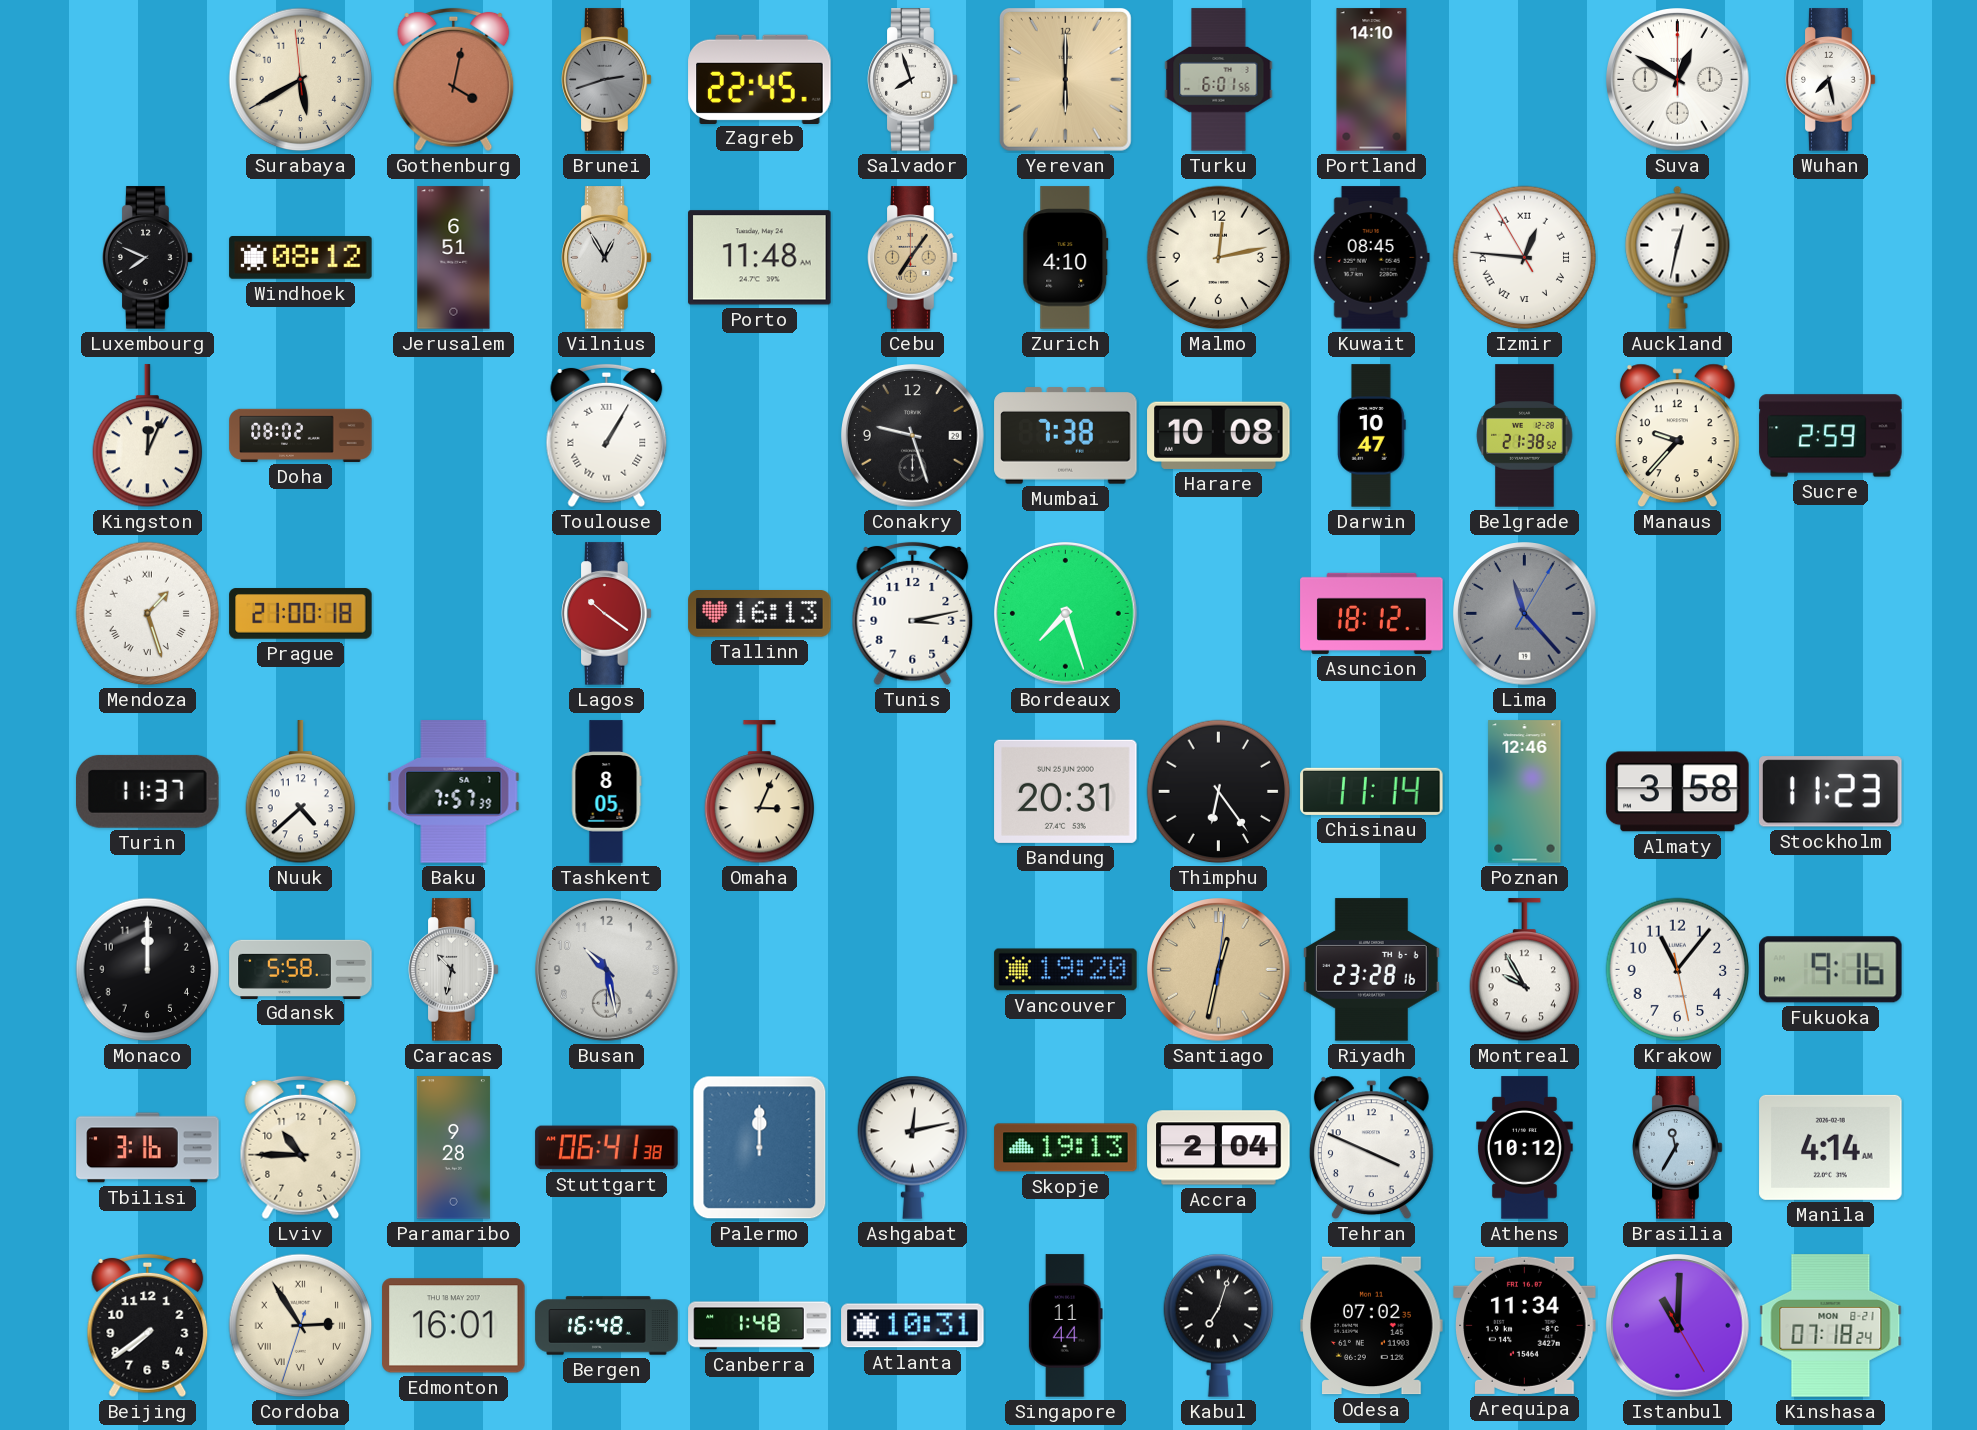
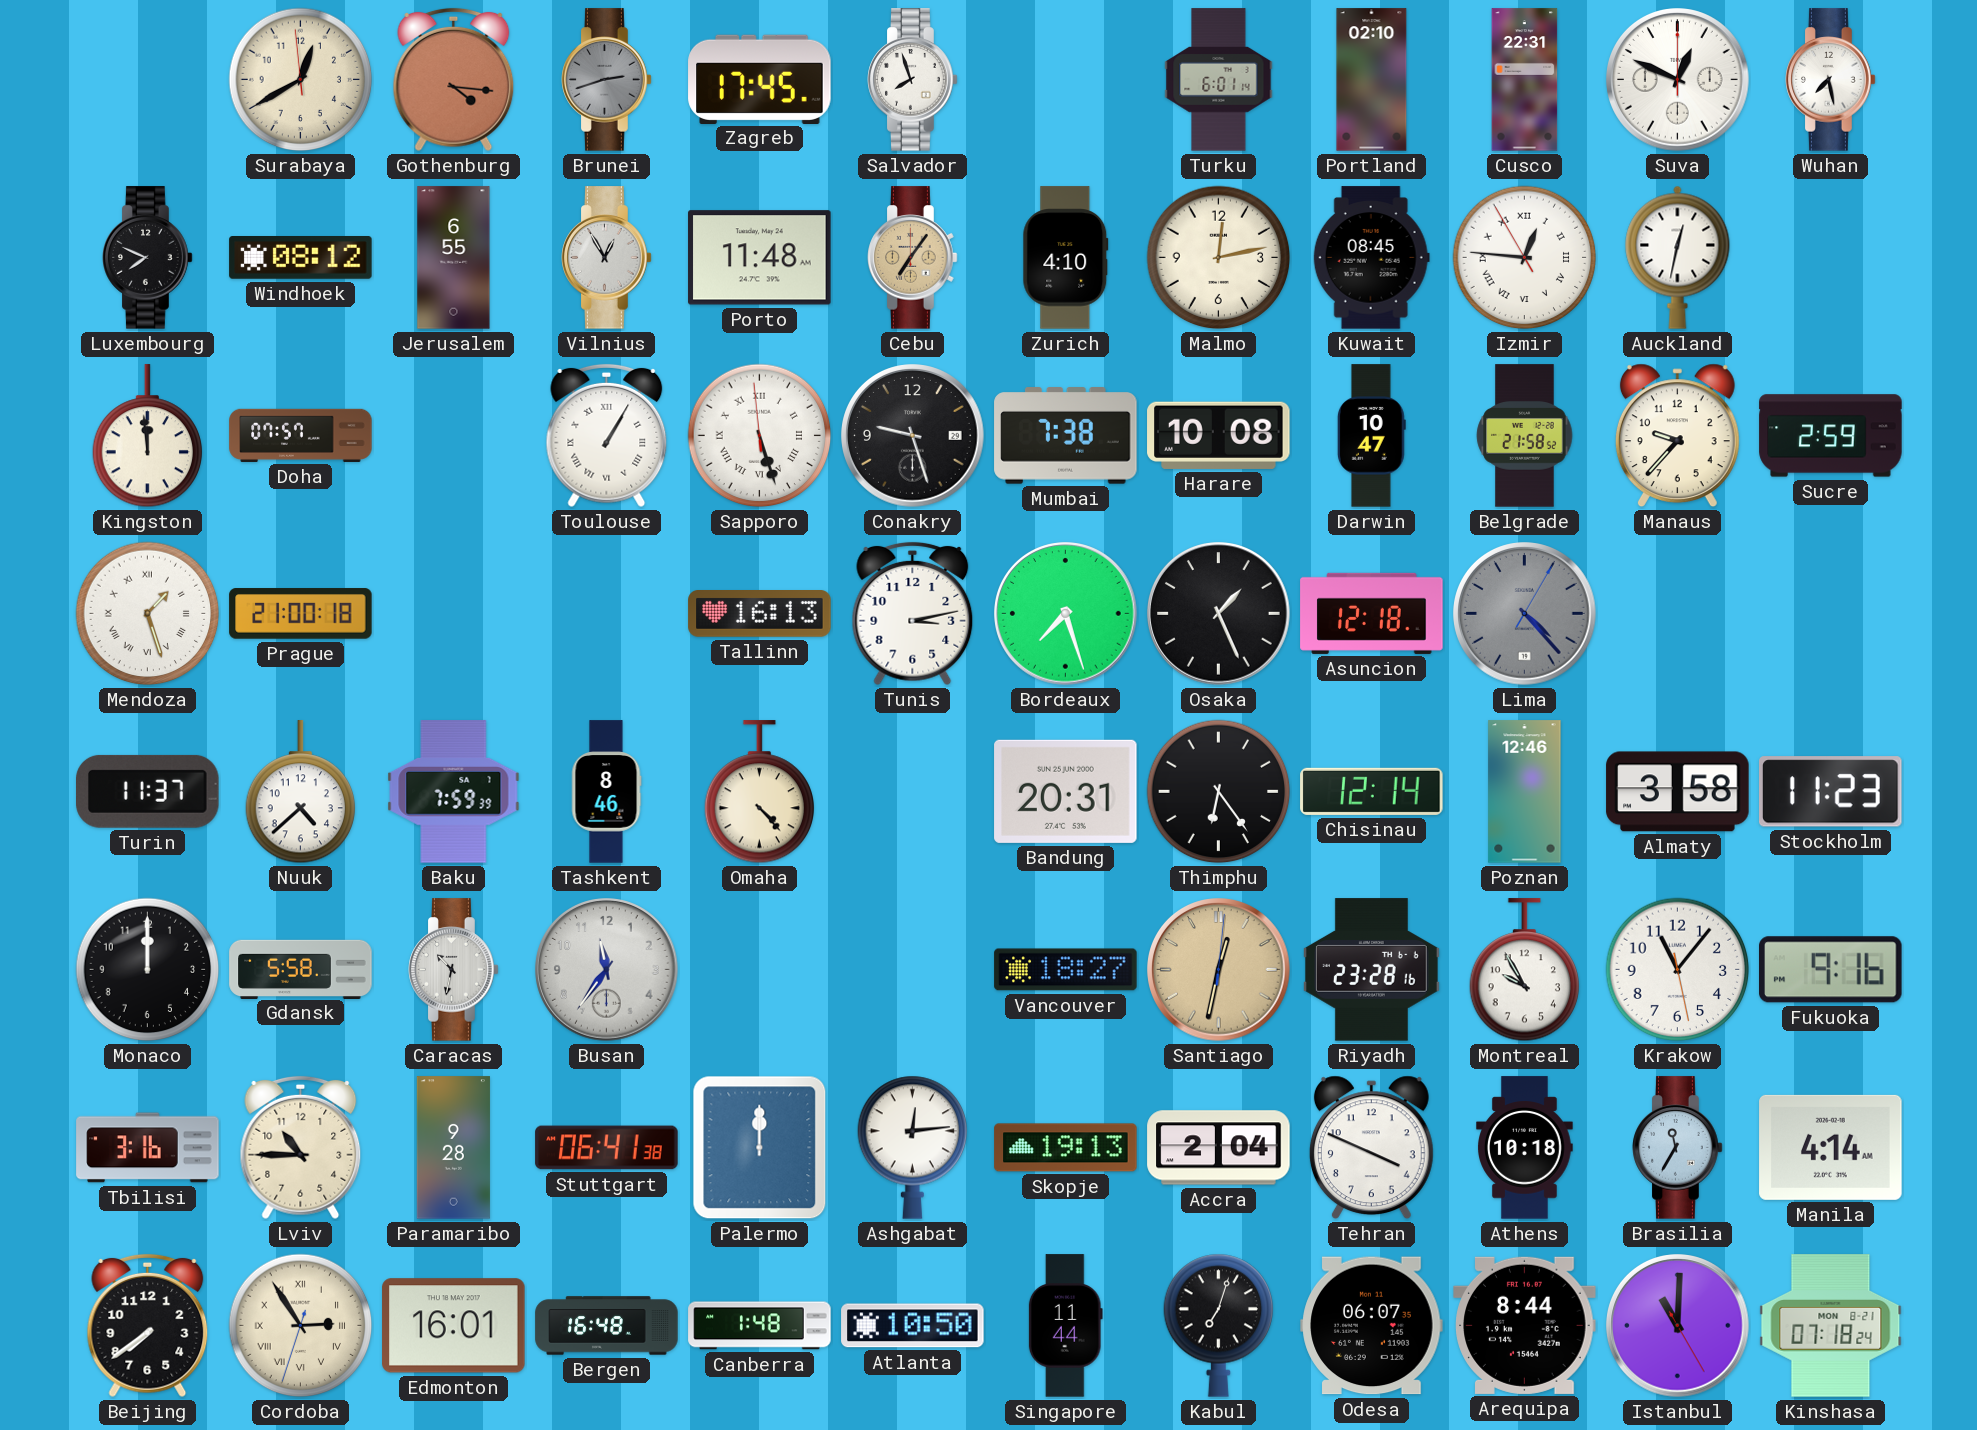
Surabaya: 5:39 -> 12:39 (301, 80)
Gothenburg: 4:02 -> 4:16 (454, 80)
Zagreb: 22:45 -> 17:45 (760, 79)
Yerevan: 6:00 -> none (1065, 79)
Turku: 6:01:56 -> 6:01:14 (1219, 80)
Portland: 14:10 -> 02:10 (1372, 80)
Cusco: none -> 22:31 (1525, 80)
Suva: 12:50 -> 12:49 (1678, 80)
Jerusalem: 6:51 -> 6:55 (454, 258)
Kingston: 12:04 -> 11:59 (147, 436)
Doha: 08:02 -> 07:57 (301, 435)
Sapporo: none -> 5:26 (760, 436)
Belgrade: 21:38 -> 21:58 (1525, 436)
Lagos: 10:21 -> none (607, 614)
Osaka: none -> 1:26 (1219, 614)
Asuncion: 18:12 -> 12:18 (1372, 613)
Lima: 11:23 -> 4:23 (1525, 614)
Baku: 7:57 -> 7:59 (454, 792)
Tashkent: 8:05 -> 8:46 (606, 792)
Omaha: 3:04 -> 4:23 (759, 792)
Chisinau: 11:14 -> 12:14 (1372, 791)
Busan: 10:28 -> 11:36 (607, 970)
Vancouver: 19:20 -> 18:27 (1066, 970)
Ashgabat: 12:13 -> 12:14 (912, 1147)
Athens: 10:12 -> 10:18 (1525, 1148)
Atlanta: 10:31 -> 10:50 (913, 1326)
Odesa: 07:02 -> 06:07 (1372, 1326)
Arequipa: 11:34 -> 8:44 (1525, 1325)
